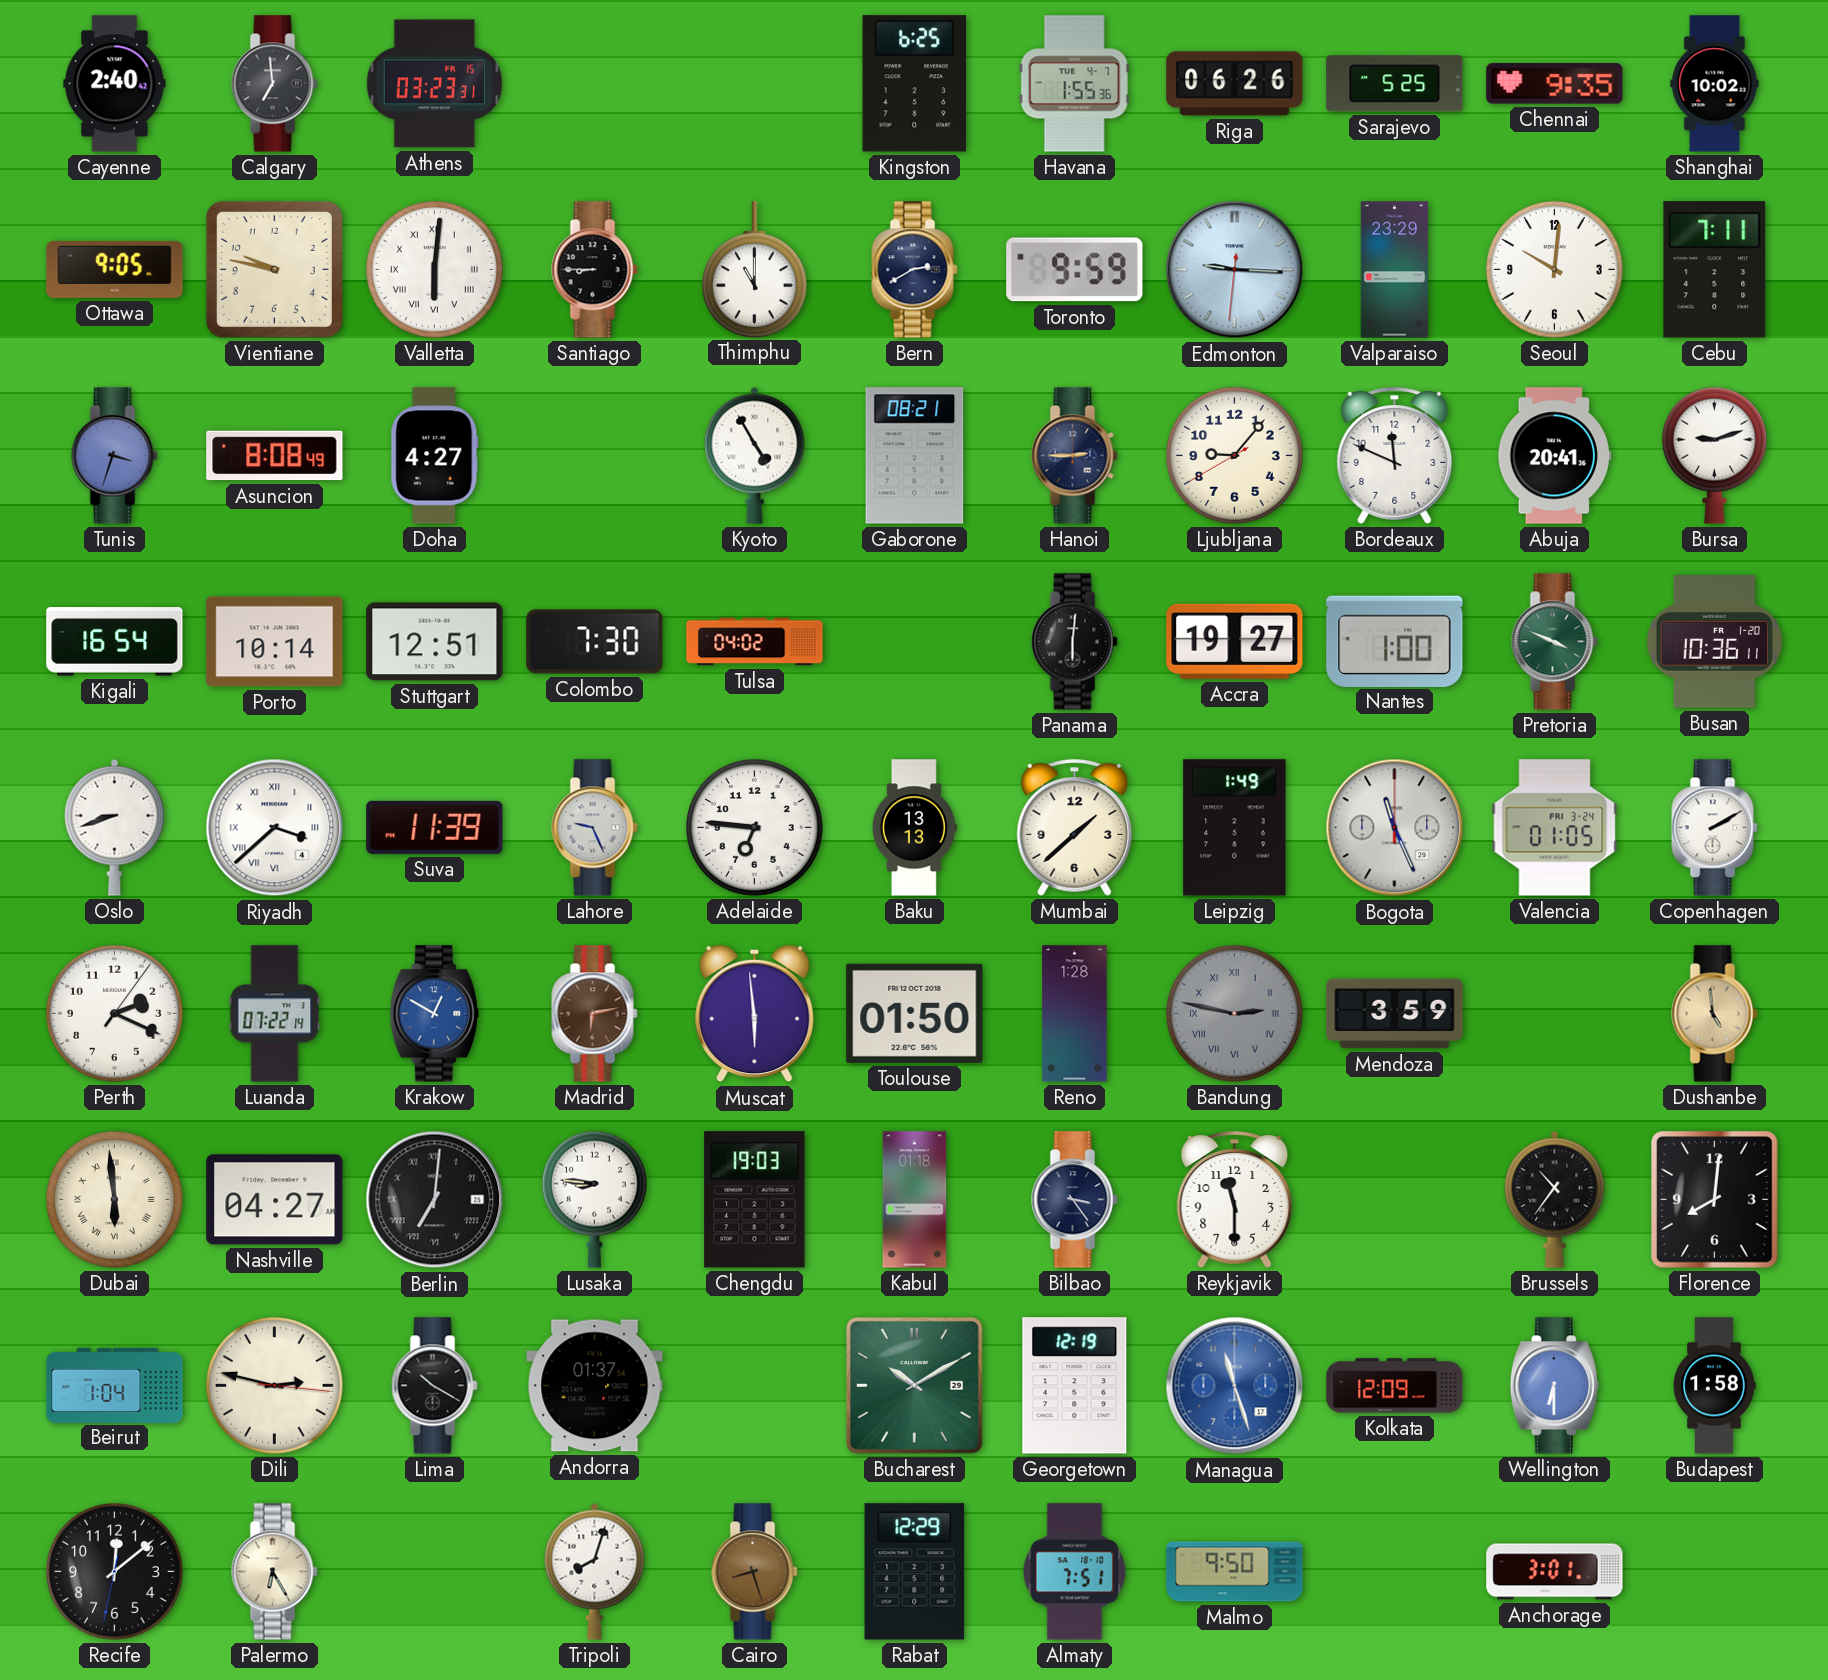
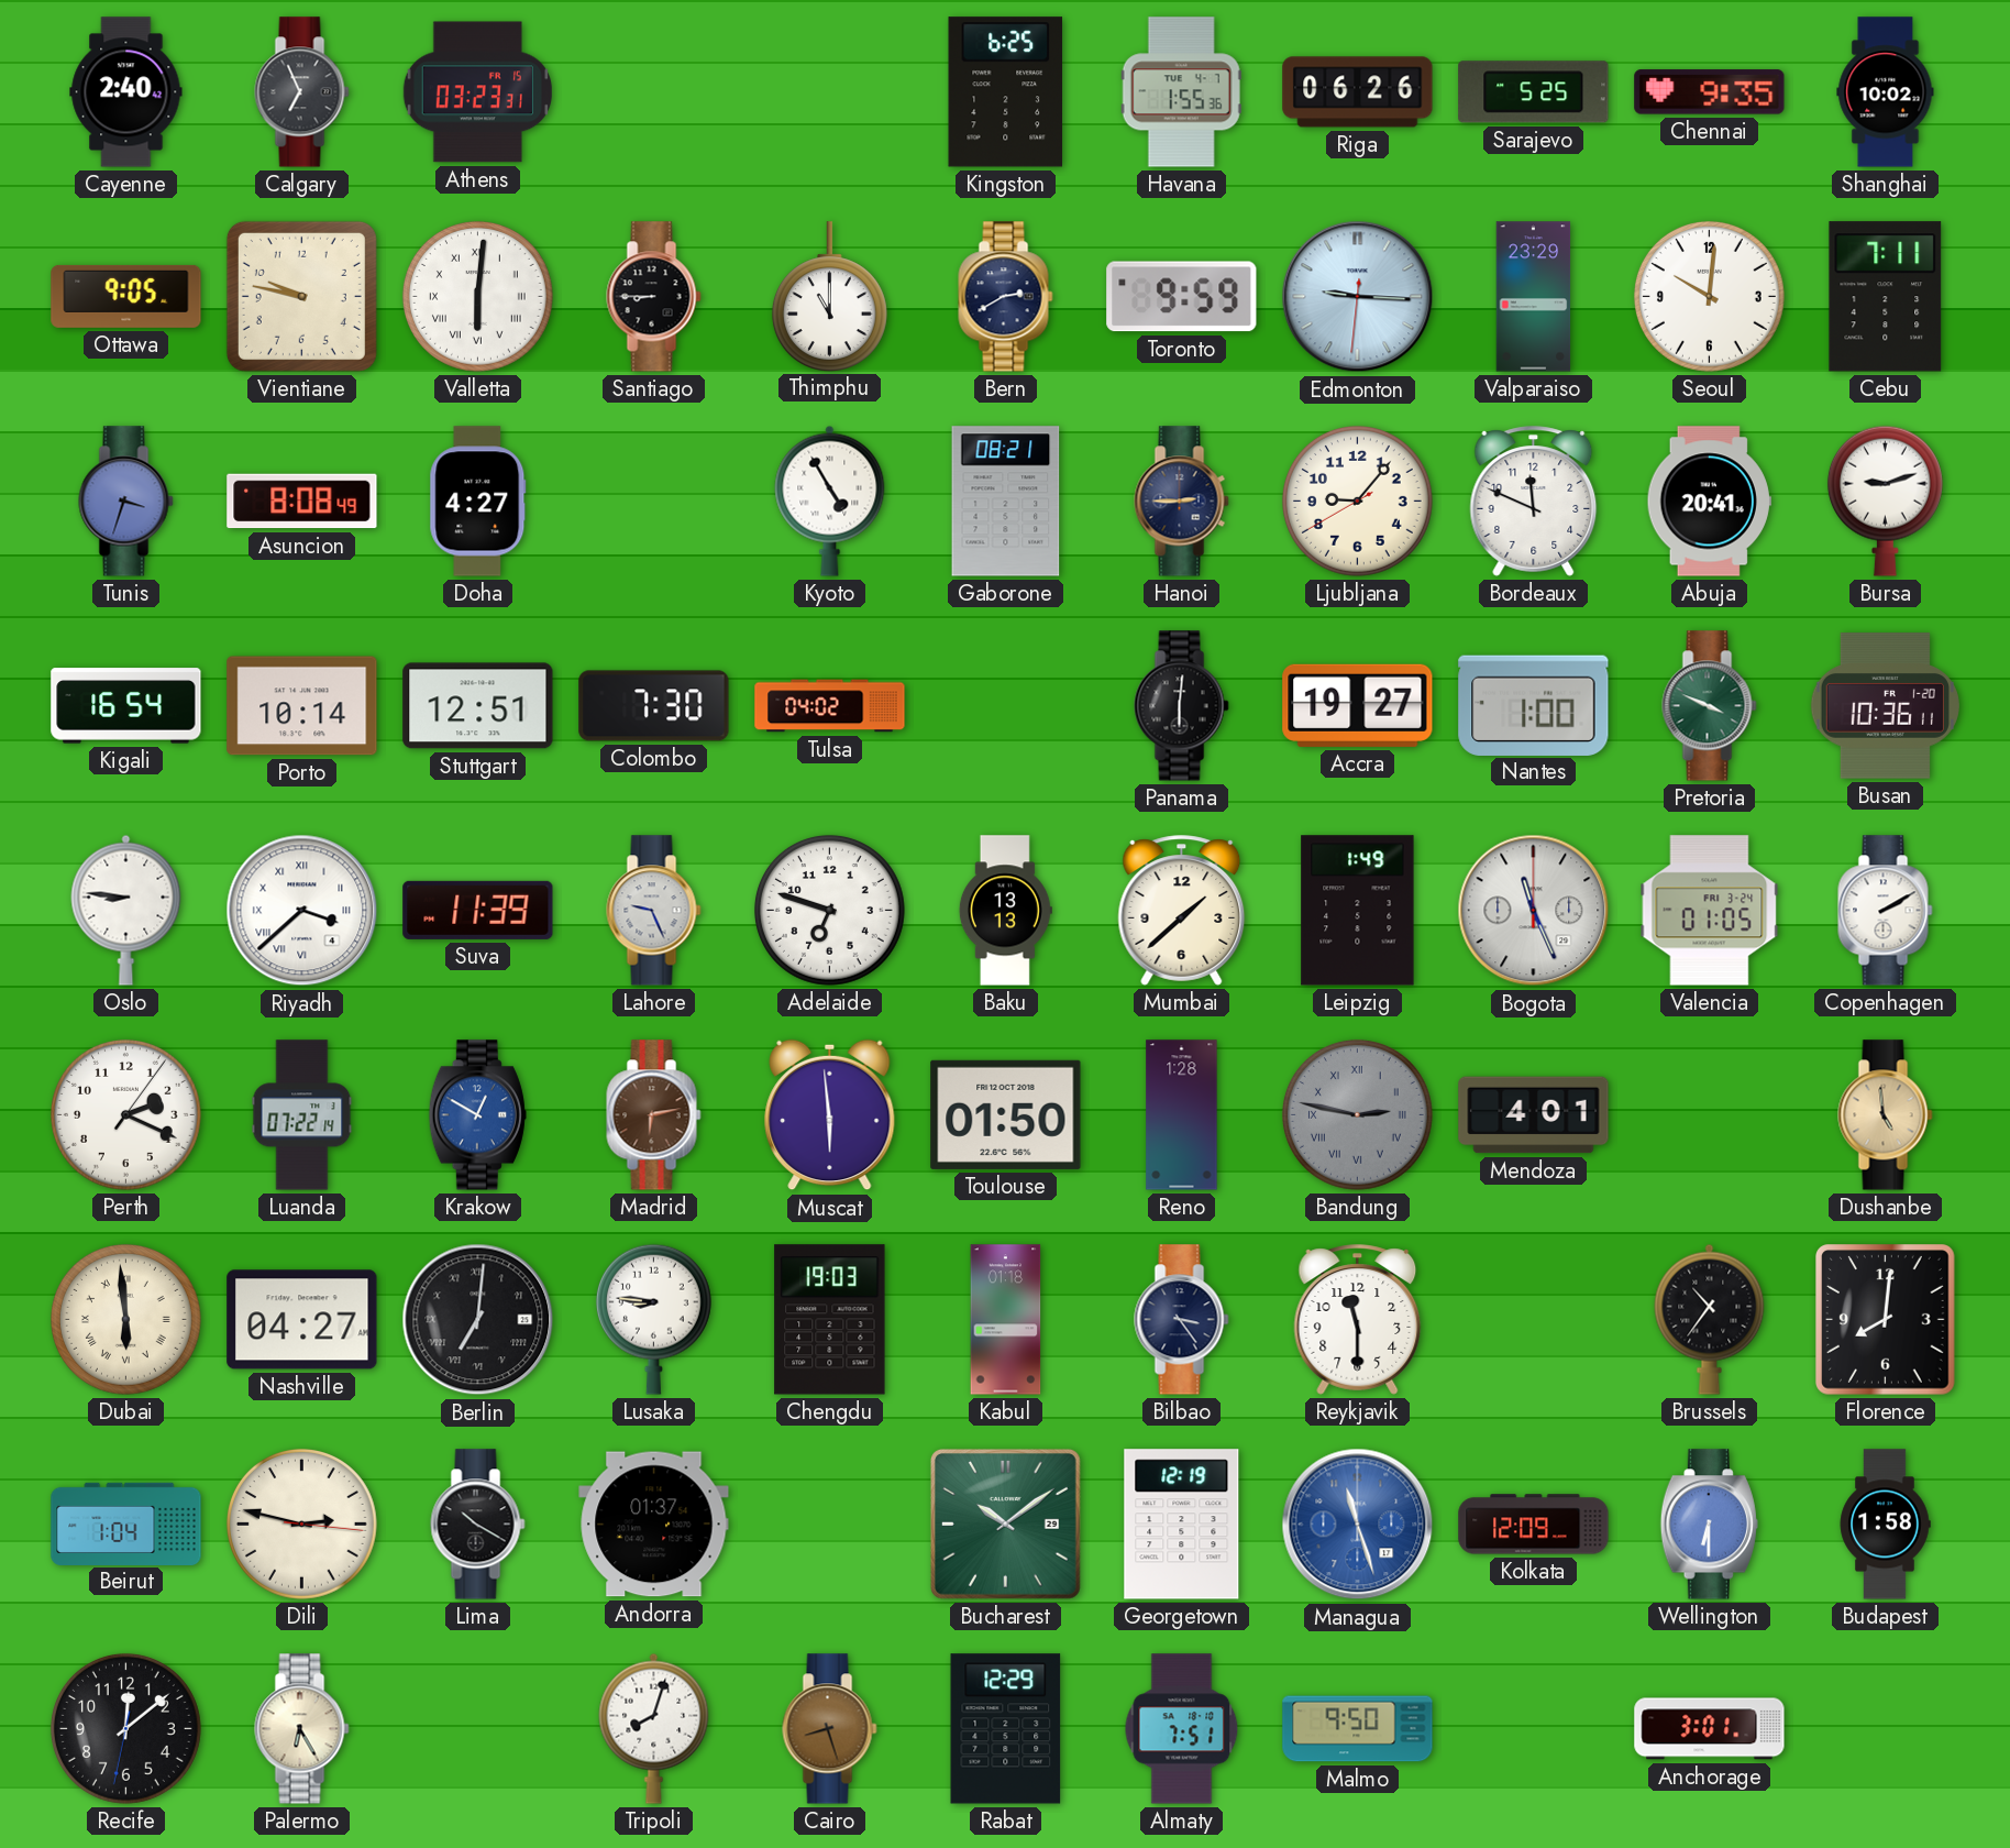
Calgary: 6:59 -> 6:56 (302, 92)
Oslo: 8:42 -> 8:46 (126, 910)
Adelaide: 6:46 -> 6:48 (829, 910)
Mendoza: 3:59 -> 4:01 (1534, 1115)
Bucharest: 10:10 -> 10:09 (1005, 1524)
